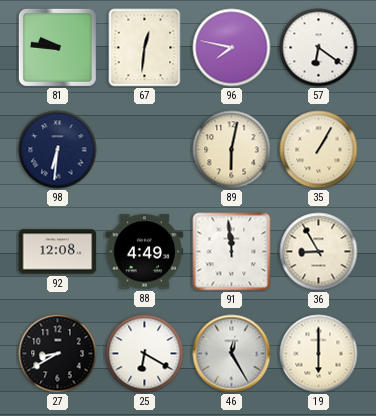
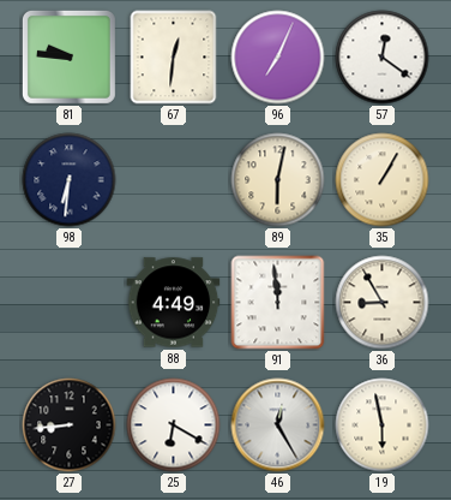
96: 7:47 -> 7:04 (278, 58)
57: 6:21 -> 12:21 (383, 58)
92: 12:08 -> none (58, 252)
27: 8:40 -> 8:44 (70, 425)
19: 6:00 -> 5:58 (383, 425)
